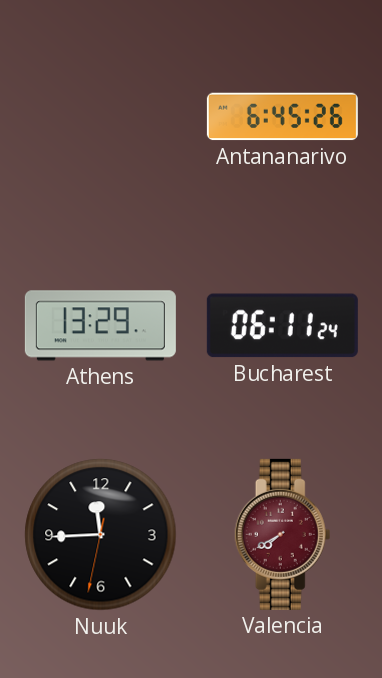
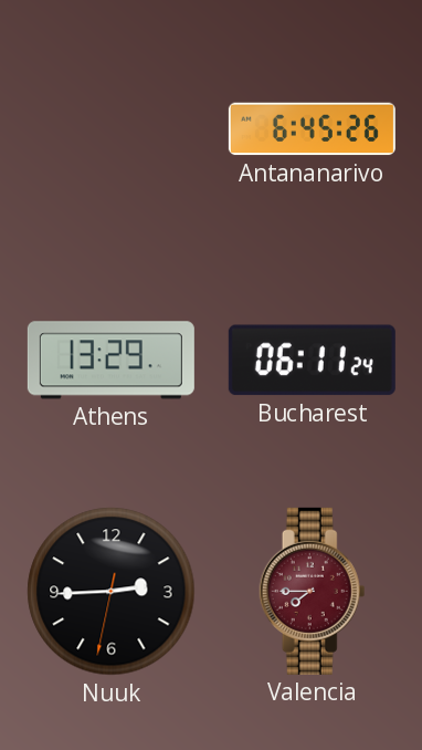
Nuuk: 11:44 -> 2:44 (112, 592)
Valencia: 7:40 -> 7:45 (313, 591)
